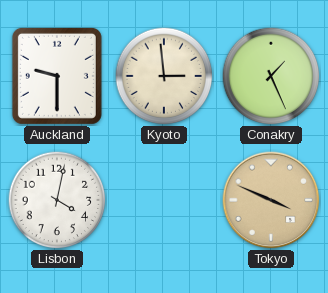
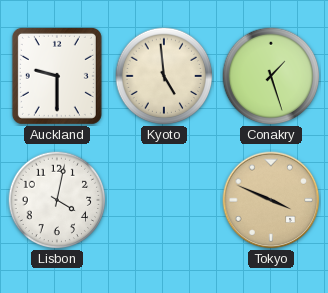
Kyoto: 2:59 -> 4:59 (164, 76)
Conakry: 1:26 -> 1:27 (271, 76)
